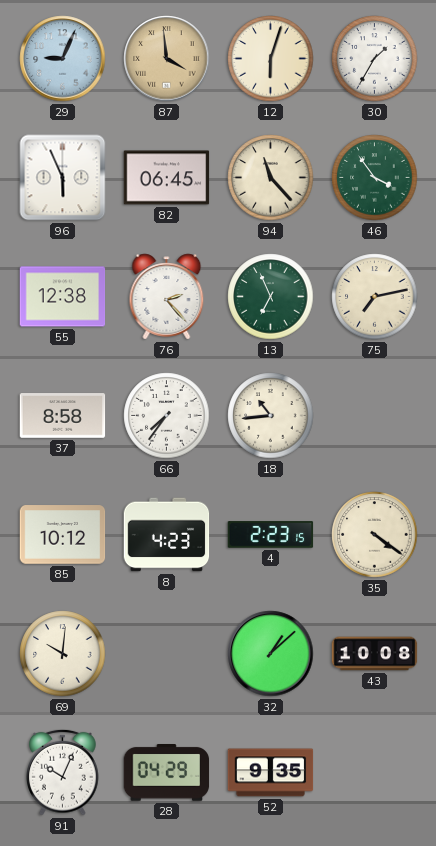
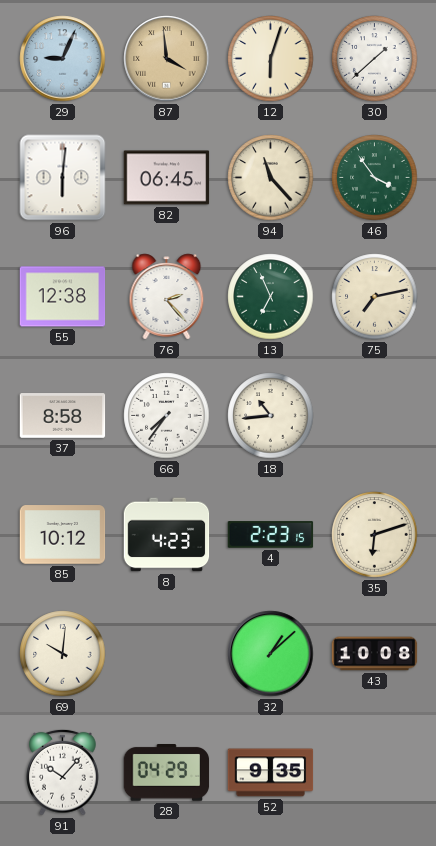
30: 1:35 -> 1:38 (375, 59)
96: 5:56 -> 6:01 (63, 178)
35: 4:21 -> 6:12 (375, 535)
91: 10:04 -> 10:07 (63, 772)
